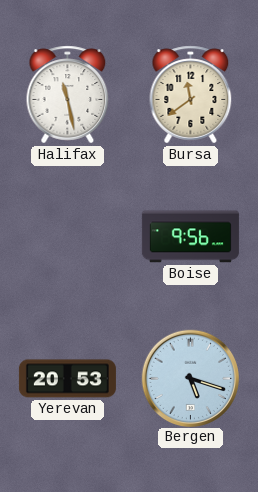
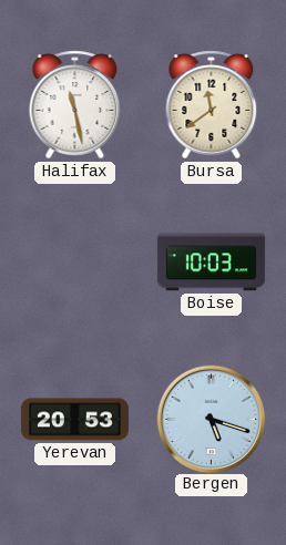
Boise: 9:56 -> 10:03 (211, 263)
